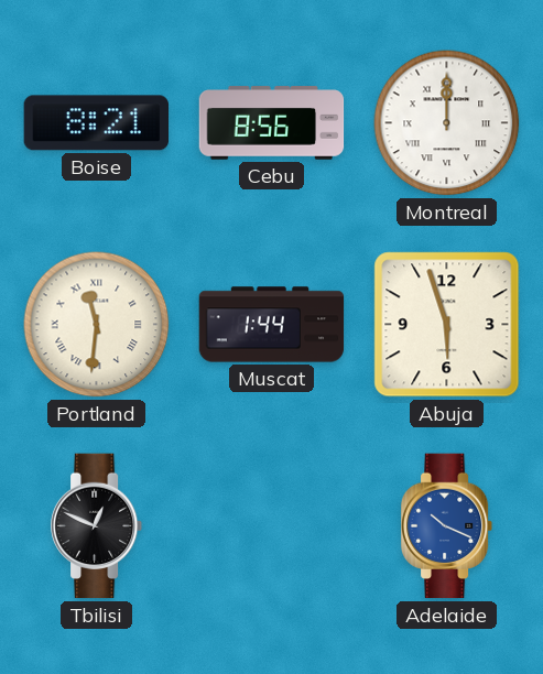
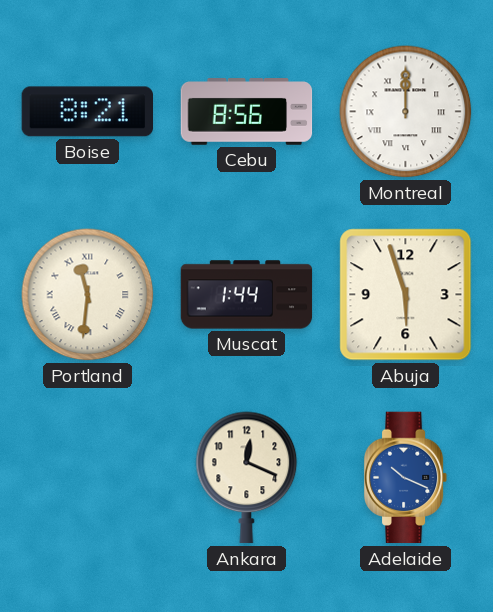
Tbilisi: 12:49 -> none (97, 526)
Ankara: none -> 12:19 (247, 478)
